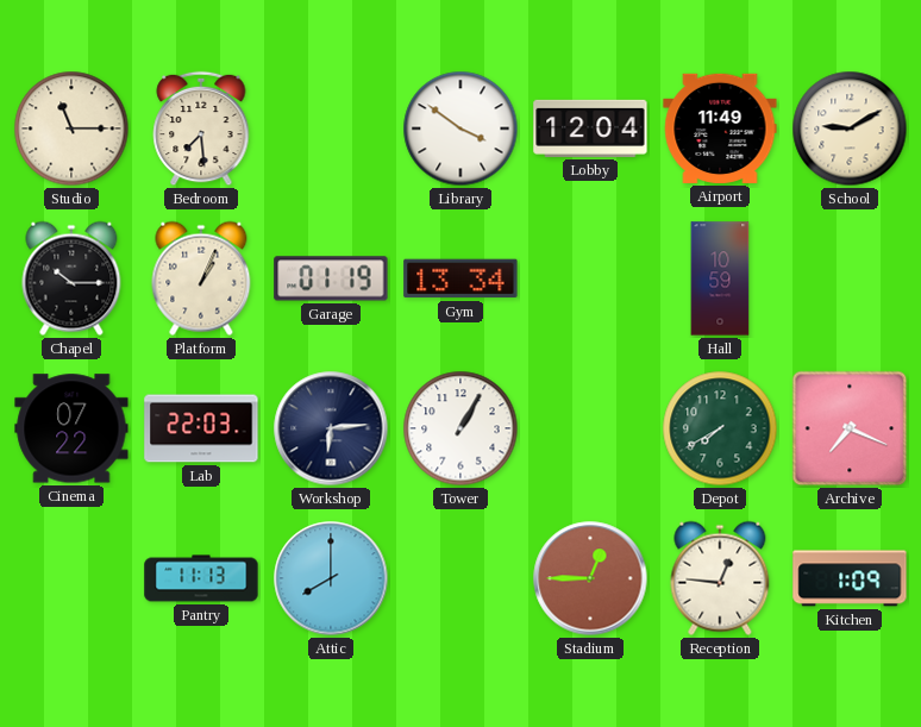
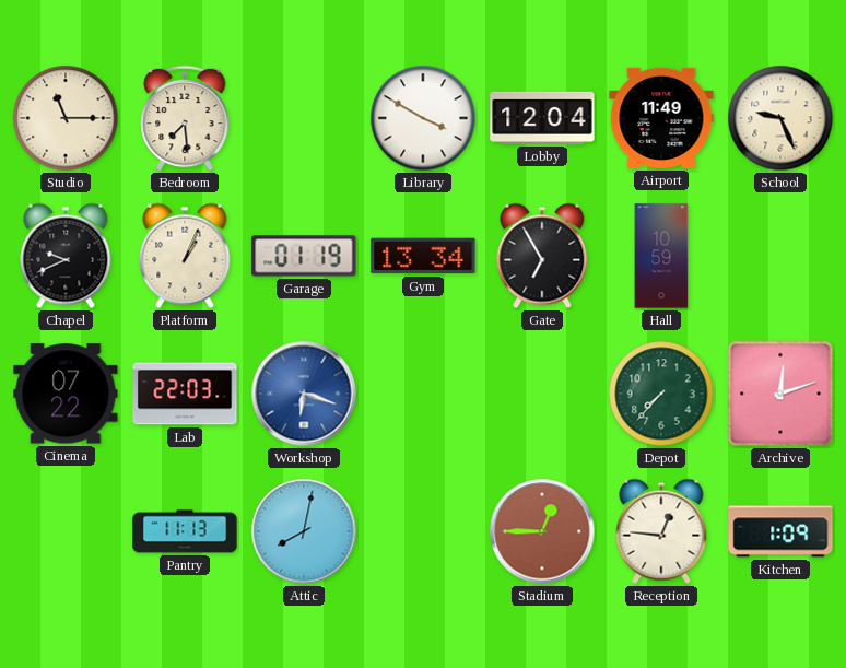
Library: 3:51 -> 3:50 (423, 118)
School: 9:10 -> 9:26 (780, 118)
Chapel: 10:15 -> 9:41 (66, 256)
Gate: none -> 6:55 (542, 256)
Workshop: 6:14 -> 6:18 (304, 394)
Workshop dial: navy -> blue (304, 394)
Tower: 1:05 -> none (460, 428)
Depot: 7:40 -> 7:37 (661, 394)
Archive: 7:19 -> 12:12 (780, 394)
Attic: 8:00 -> 8:02 (304, 531)
